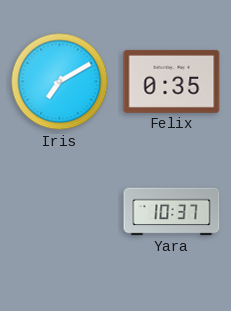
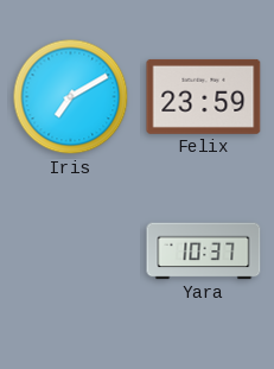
Felix: 0:35 -> 23:59 (204, 96)
